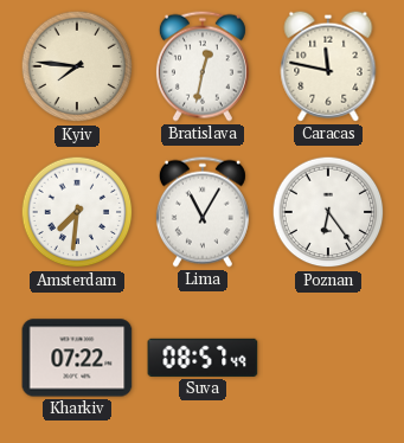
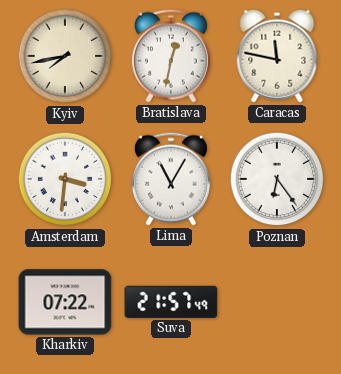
Kyiv: 7:46 -> 7:43 (65, 56)
Amsterdam: 7:31 -> 3:31 (65, 179)
Suva: 08:57 -> 21:57 (171, 302)
